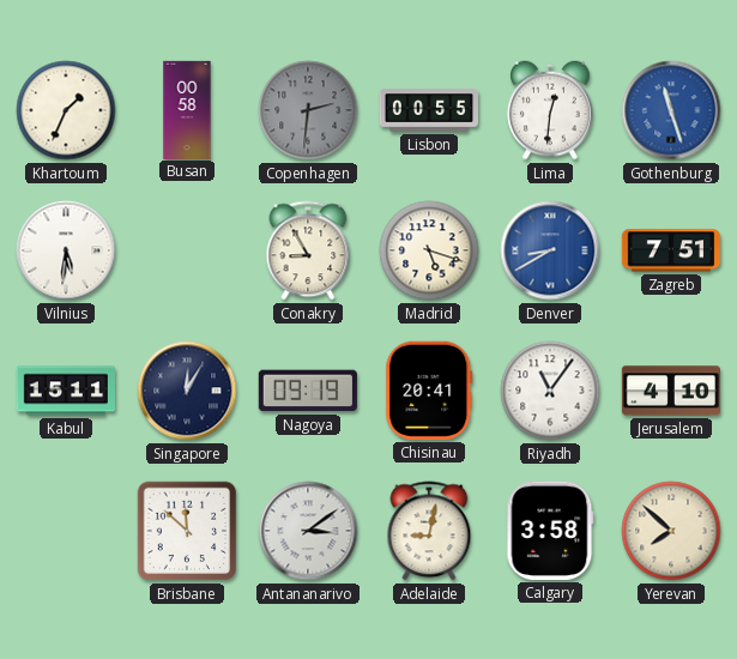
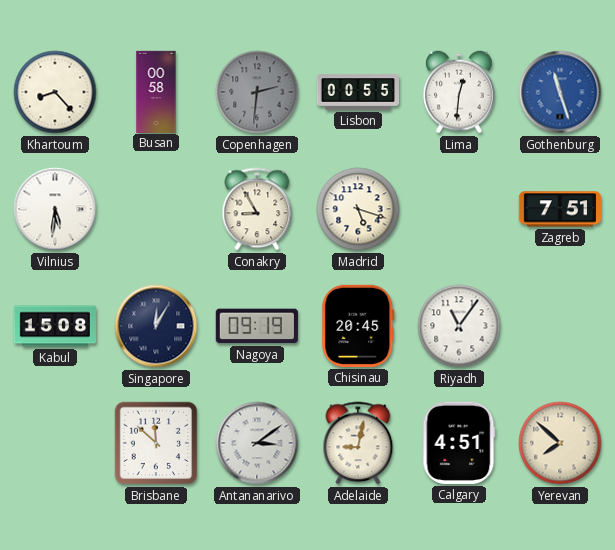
Khartoum: 1:34 -> 8:23 (55, 92)
Denver: 8:40 -> none (550, 250)
Kabul: 15:11 -> 15:08 (54, 326)
Chisinau: 20:41 -> 20:45 (358, 326)
Jerusalem: 4:10 -> none (670, 391)
Calgary: 3:58 -> 4:51 (459, 443)
